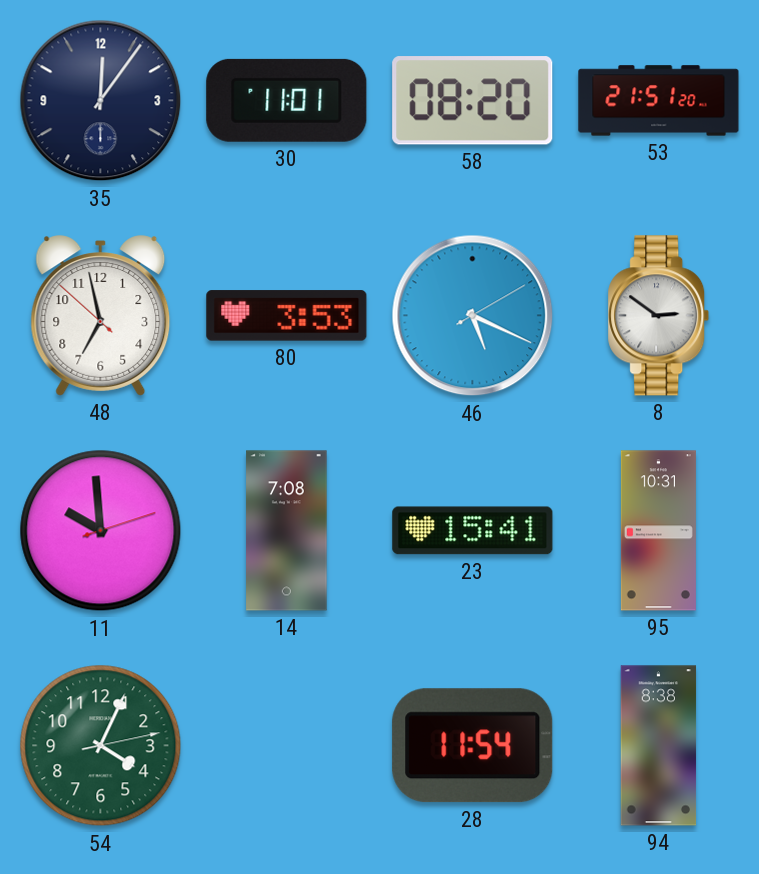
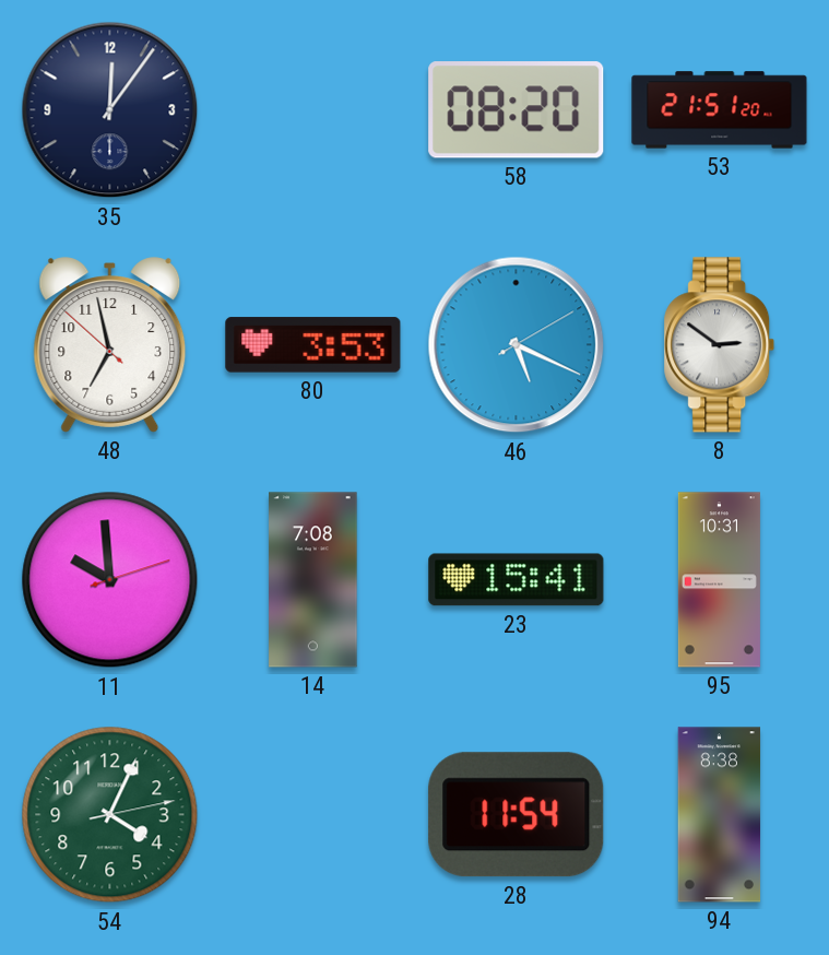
30: 11:01 -> none (287, 100)
